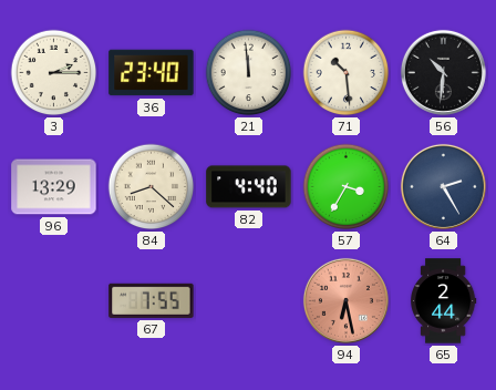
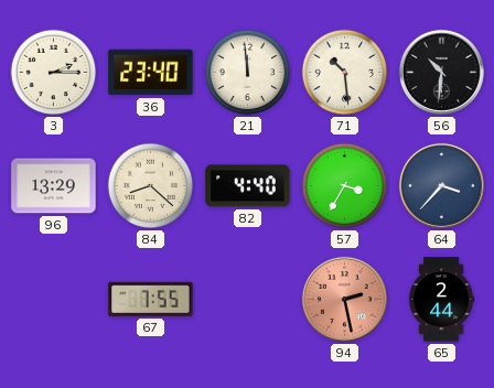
64: 2:25 -> 3:37 (441, 185)
94: 6:28 -> 2:28 (344, 299)
